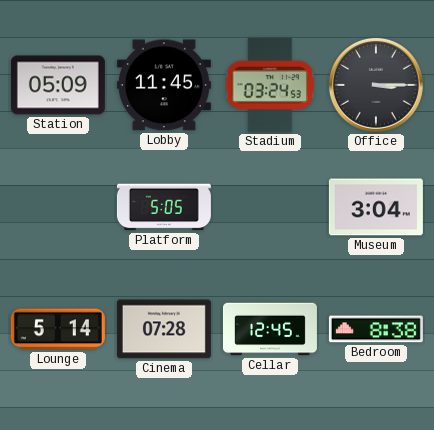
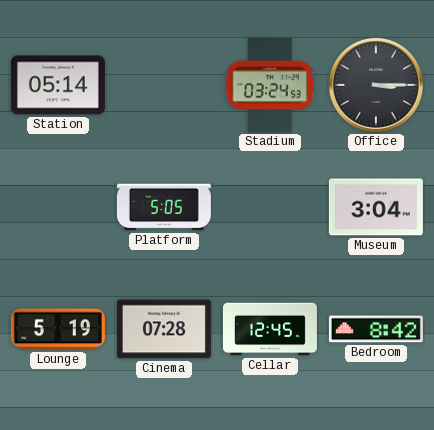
Station: 05:09 -> 05:14 (58, 85)
Lobby: 11:45 -> none (164, 85)
Lounge: 5:14 -> 5:19 (58, 329)
Bedroom: 8:38 -> 8:42 (376, 329)
